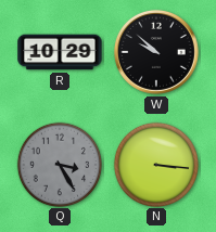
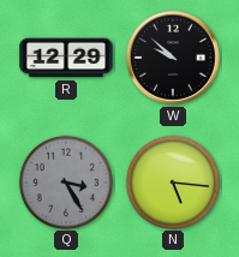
R: 10:29 -> 12:29 (66, 58)
N: 3:16 -> 5:16 (172, 181)
